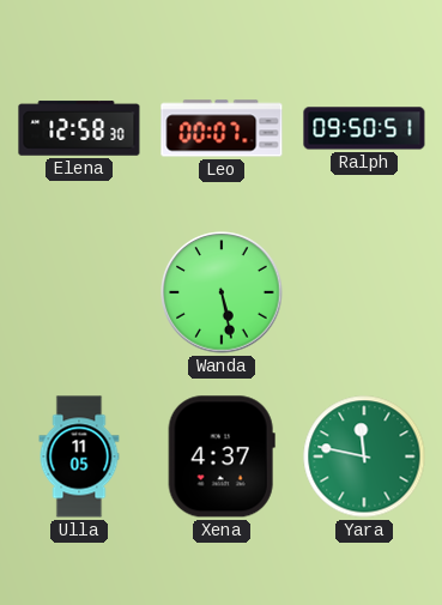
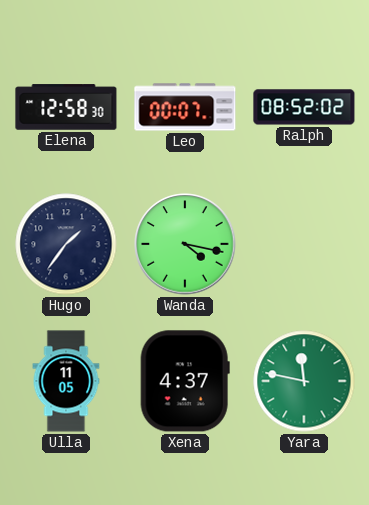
Ralph: 09:50 -> 08:52 (304, 107)
Hugo: none -> 1:36 (66, 244)
Wanda: 5:28 -> 4:17 (185, 244)
